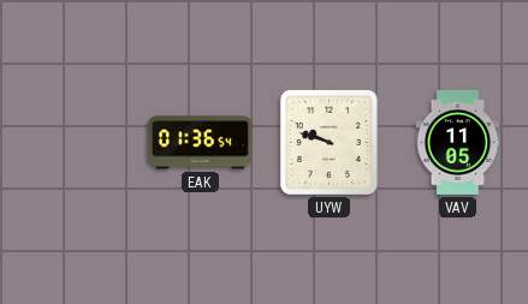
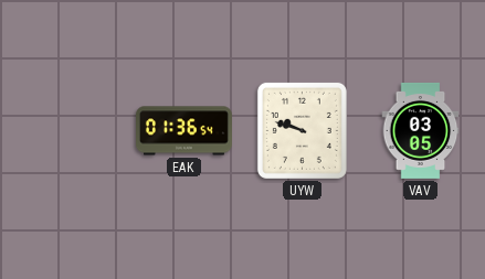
VAV: 11:05 -> 03:05 (421, 130)
